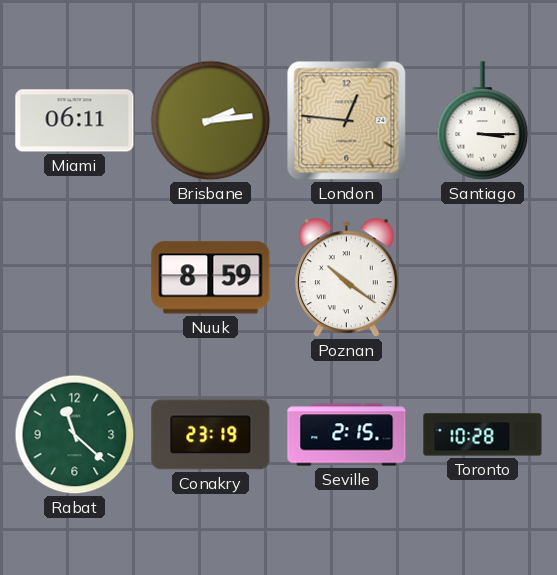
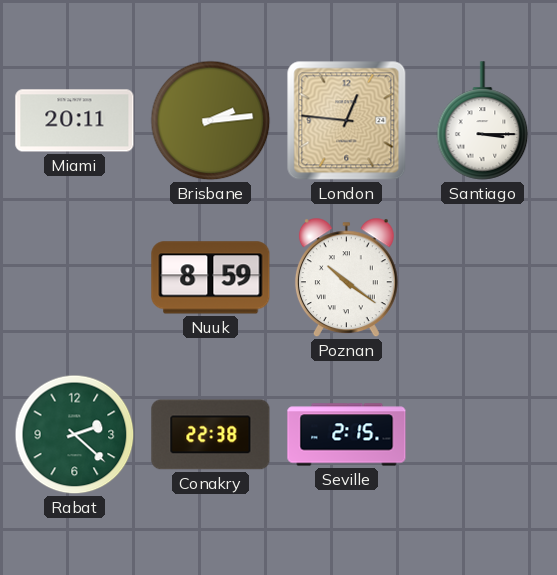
Miami: 06:11 -> 20:11 (75, 121)
Rabat: 11:22 -> 2:22 (75, 435)
Conakry: 23:19 -> 22:38 (211, 435)
Toronto: 10:28 -> none (483, 435)
